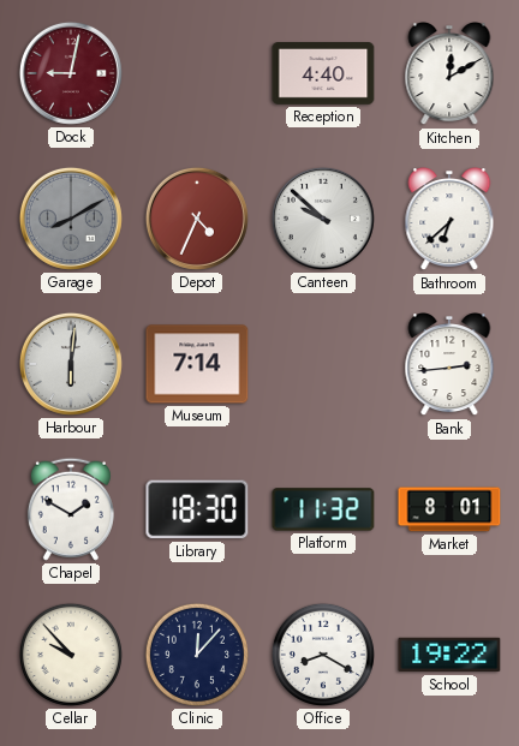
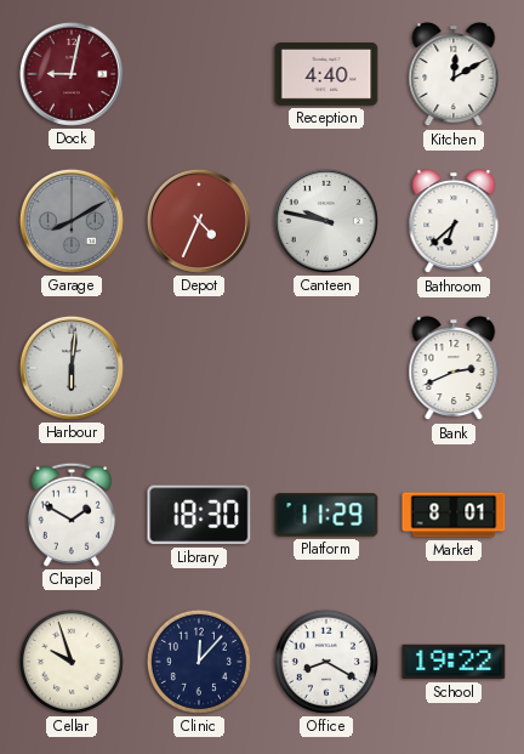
Canteen: 9:52 -> 9:47 (326, 221)
Museum: 7:14 -> none (197, 364)
Bank: 2:44 -> 2:41 (454, 369)
Platform: 11:32 -> 11:29 (326, 515)
Cellar: 9:53 -> 9:57 (72, 662)
